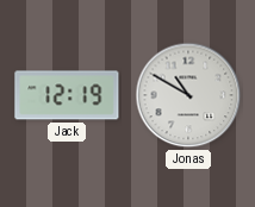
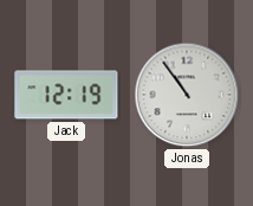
Jonas: 10:50 -> 10:54 (187, 95)
